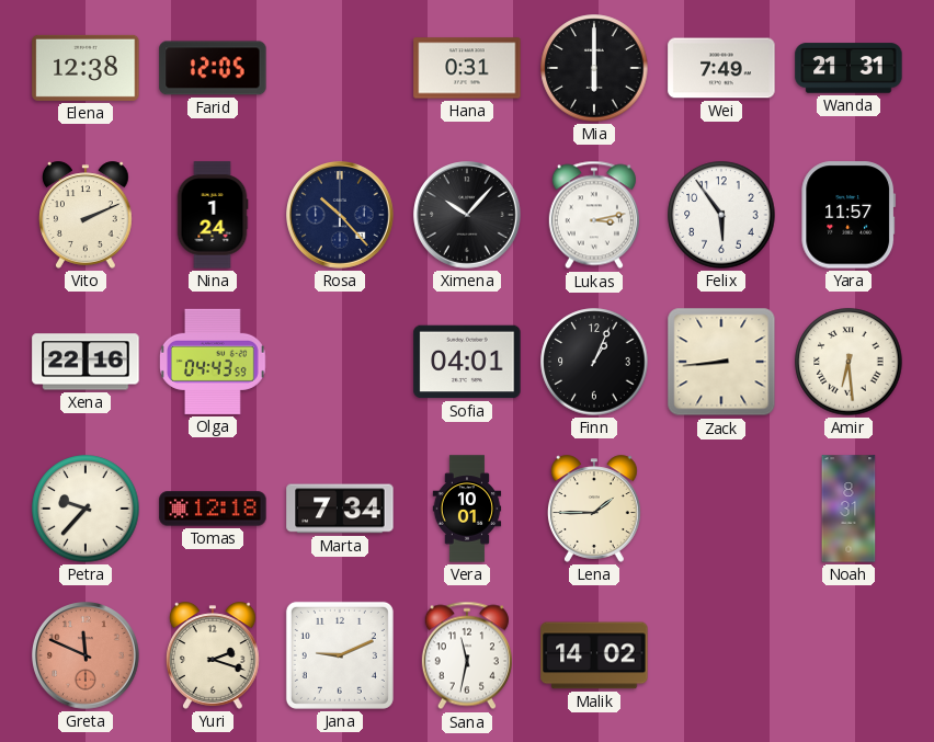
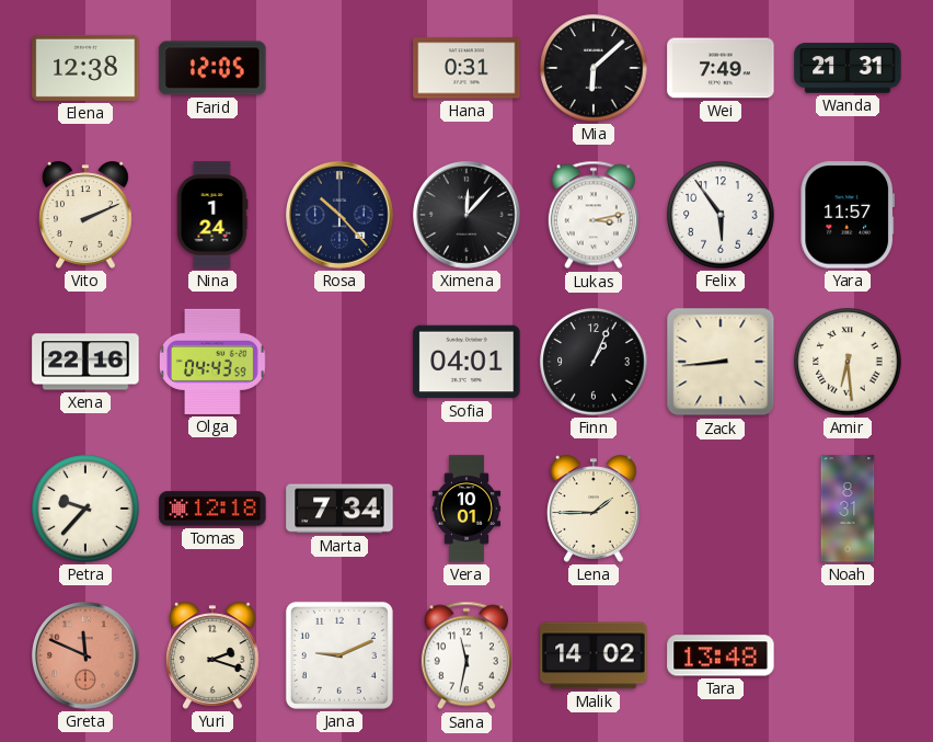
Mia: 6:00 -> 6:08 (594, 68)
Ximena: 10:07 -> 12:07 (468, 216)
Tara: none -> 13:48 (721, 655)
